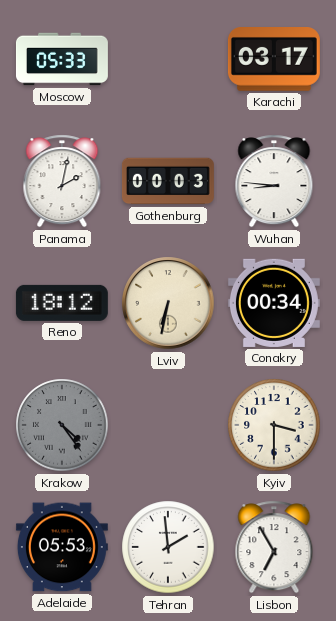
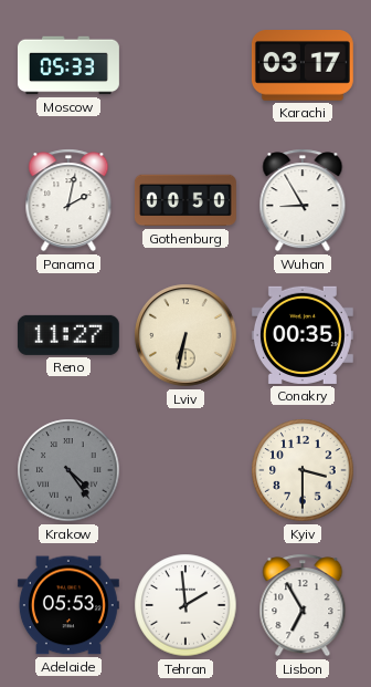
Gothenburg: 00:03 -> 00:50 (185, 200)
Wuhan: 8:46 -> 8:55 (303, 200)
Reno: 18:12 -> 11:27 (68, 335)
Conakry: 00:34 -> 00:35 (303, 335)
